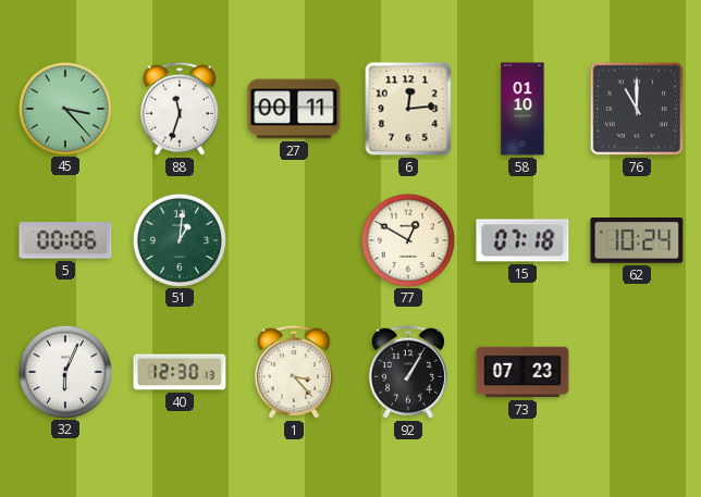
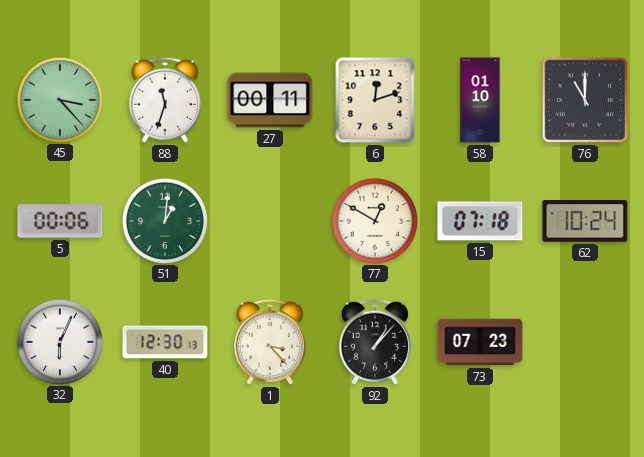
6: 12:14 -> 12:12 (375, 100)
92: 1:05 -> 1:07 (375, 342)
